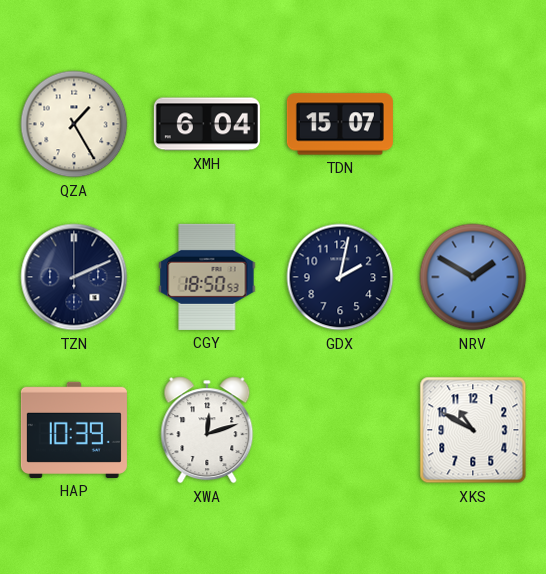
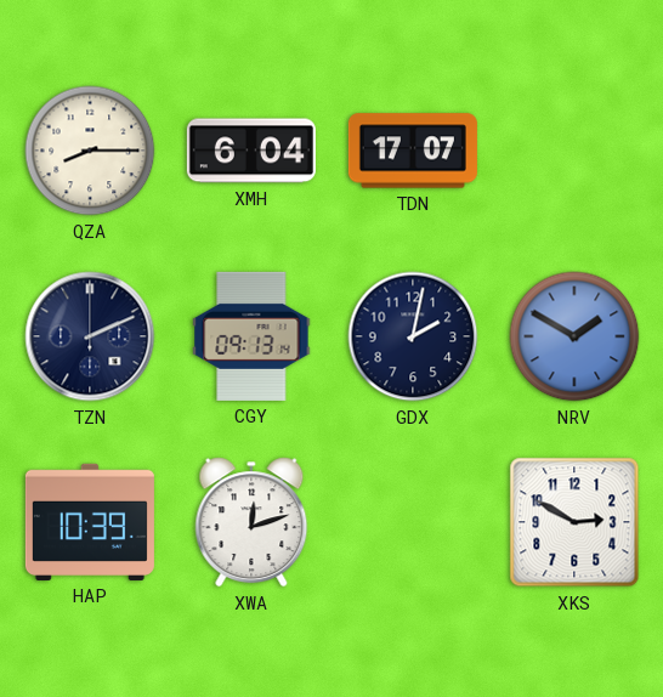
QZA: 1:25 -> 8:15 (90, 151)
TDN: 15:07 -> 17:07 (413, 151)
CGY: 18:50 -> 09:13 (251, 336)
XKS: 10:50 -> 2:50 (574, 522)
